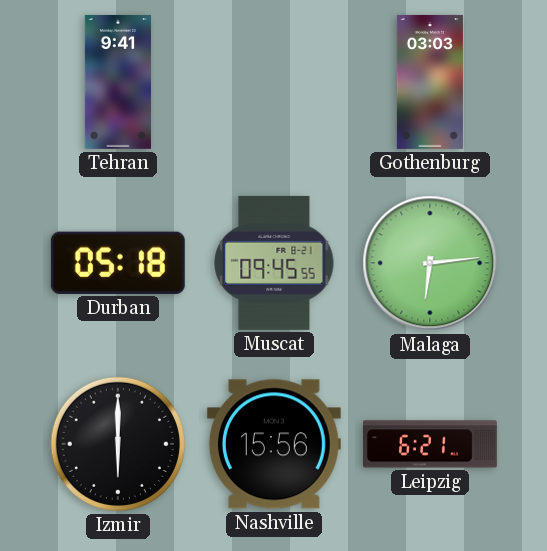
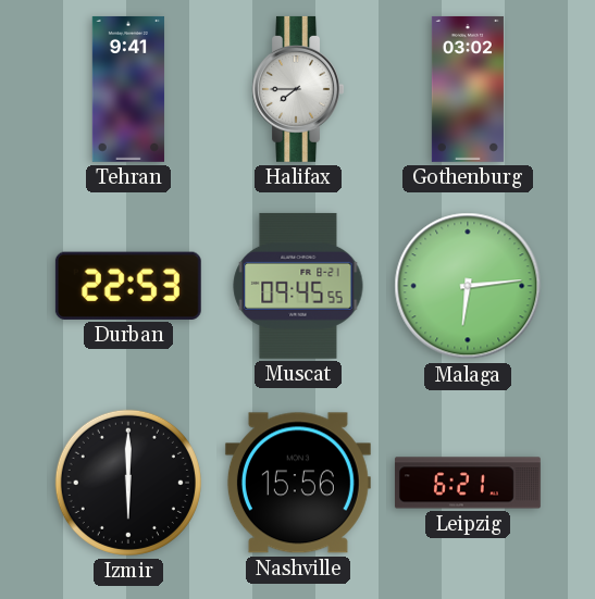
Halifax: none -> 7:45 (297, 89)
Gothenburg: 03:03 -> 03:02 (468, 89)
Durban: 05:18 -> 22:53 (128, 286)
